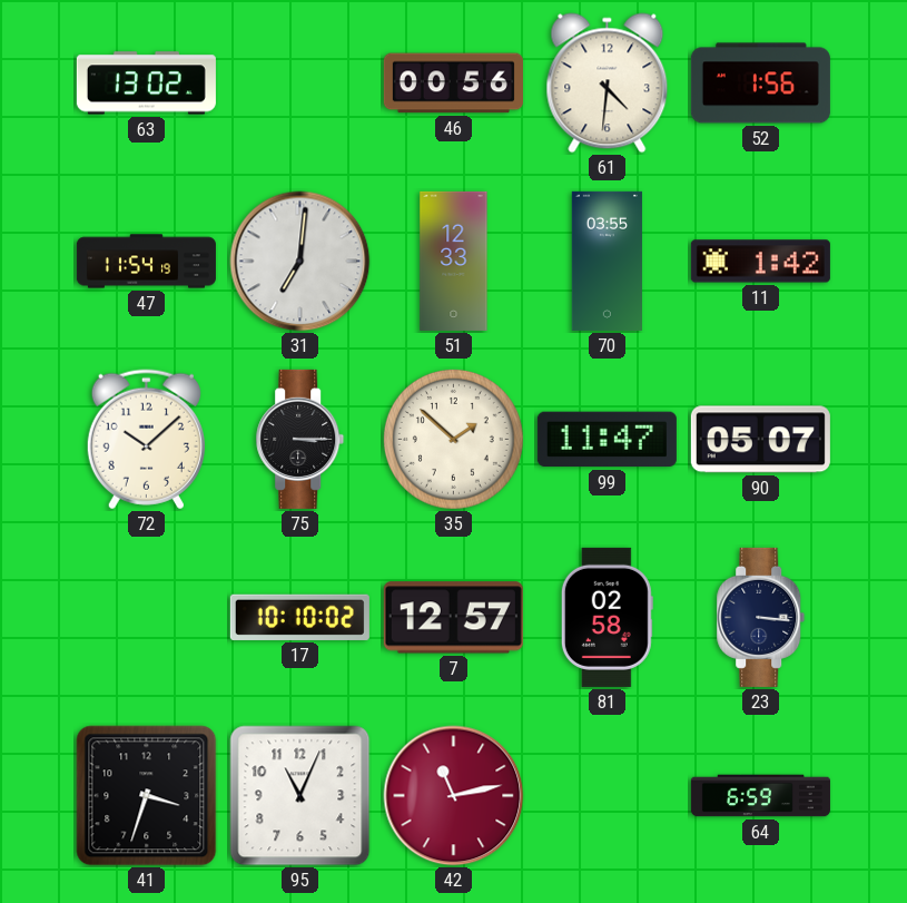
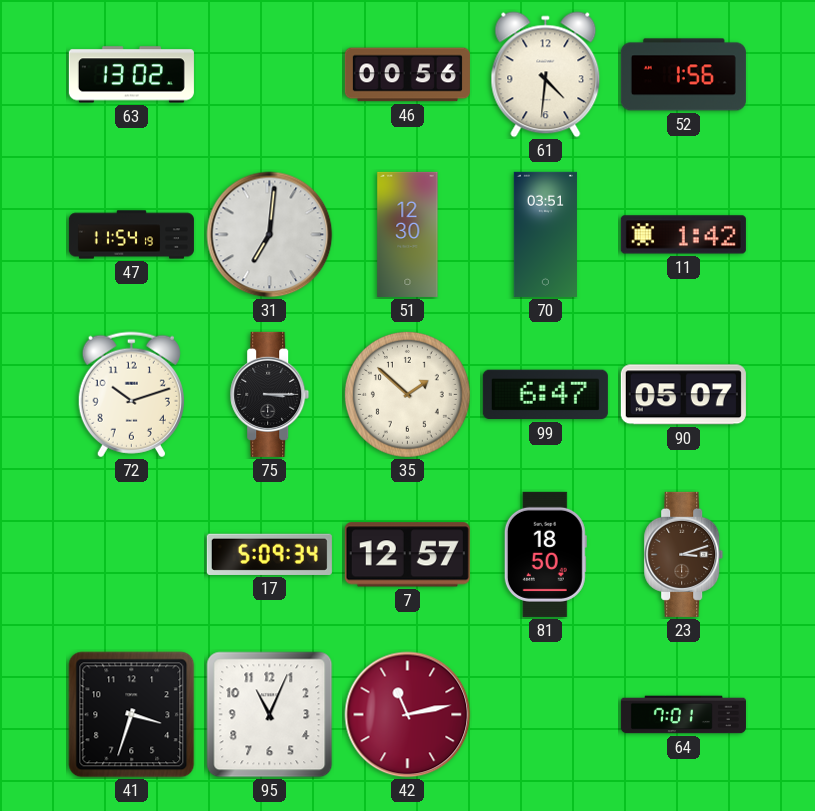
51: 12:33 -> 12:30 (408, 234)
70: 03:55 -> 03:51 (545, 234)
72: 10:08 -> 10:12 (131, 395)
99: 11:47 -> 6:47 (545, 395)
17: 10:10 -> 5:09 (269, 554)
81: 02:58 -> 18:50 (545, 554)
23: 3:16 -> 3:12 (684, 554)
23 dial: navy -> brown (684, 554)
64: 6:59 -> 7:01 (683, 715)
